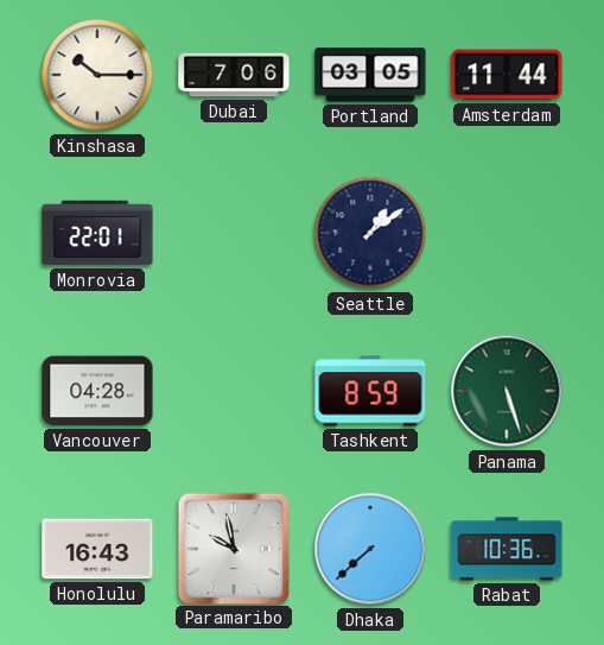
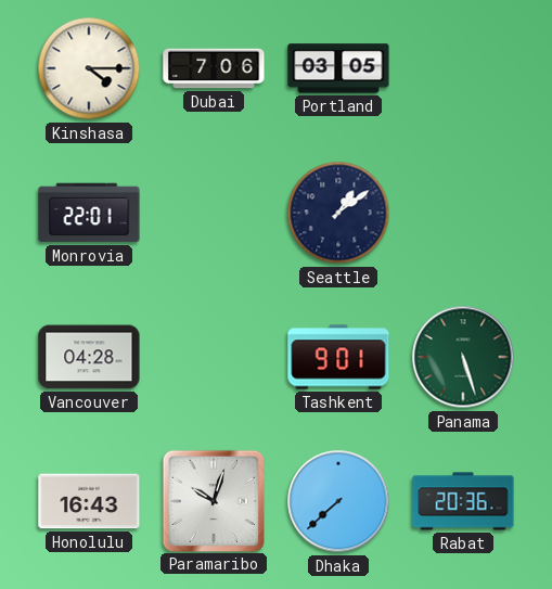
Kinshasa: 10:15 -> 4:15 (89, 68)
Amsterdam: 11:44 -> none (507, 75)
Tashkent: 8:59 -> 9:01 (338, 357)
Paramaribo: 9:58 -> 10:03 (213, 500)
Rabat: 10:36 -> 20:36 (463, 501)
